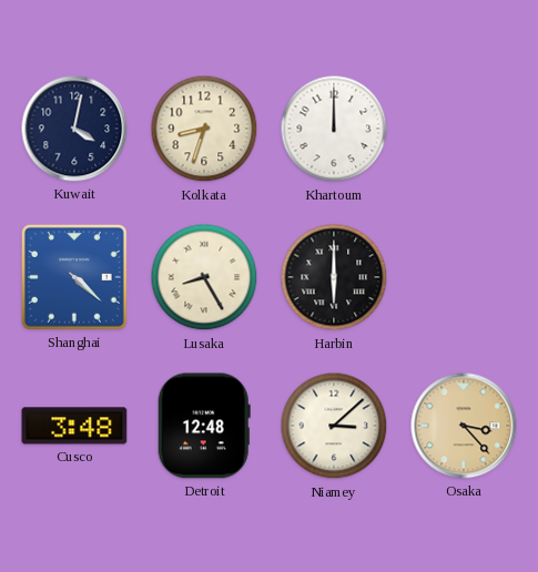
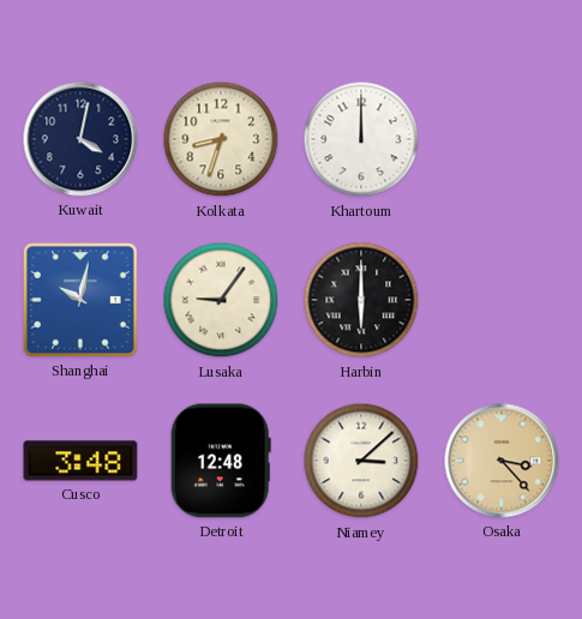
Shanghai: 4:22 -> 10:02 (82, 301)
Lusaka: 8:25 -> 9:06 (221, 300)
